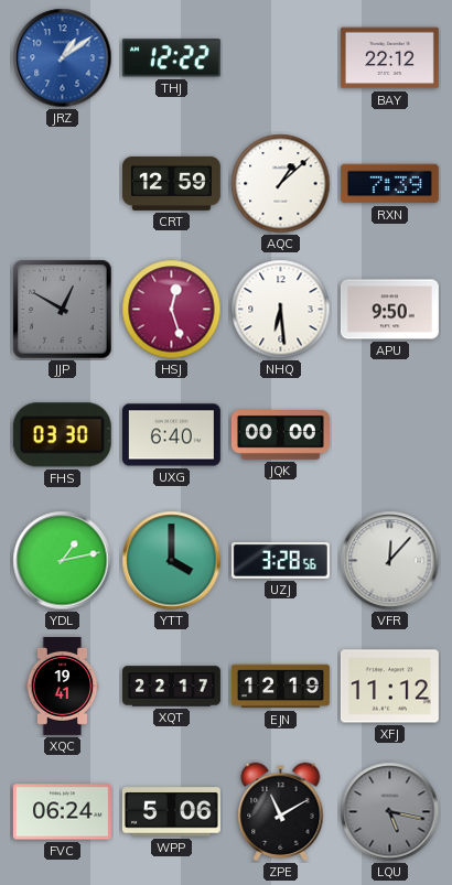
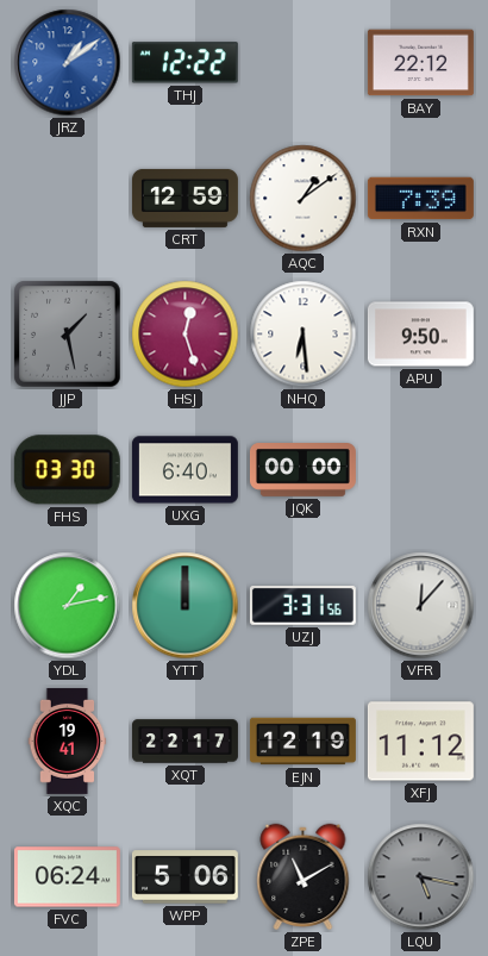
AQC: 1:08 -> 1:09 (304, 199)
JJP: 12:50 -> 1:28 (68, 335)
YTT: 4:00 -> 12:00 (186, 606)
UZJ: 3:28 -> 3:31 (302, 606)
